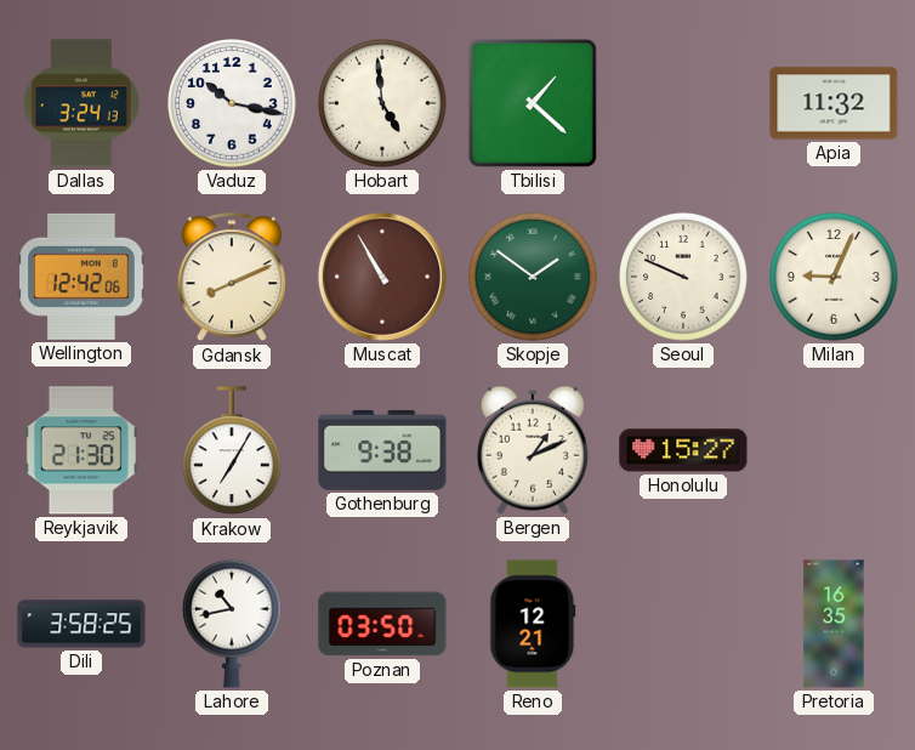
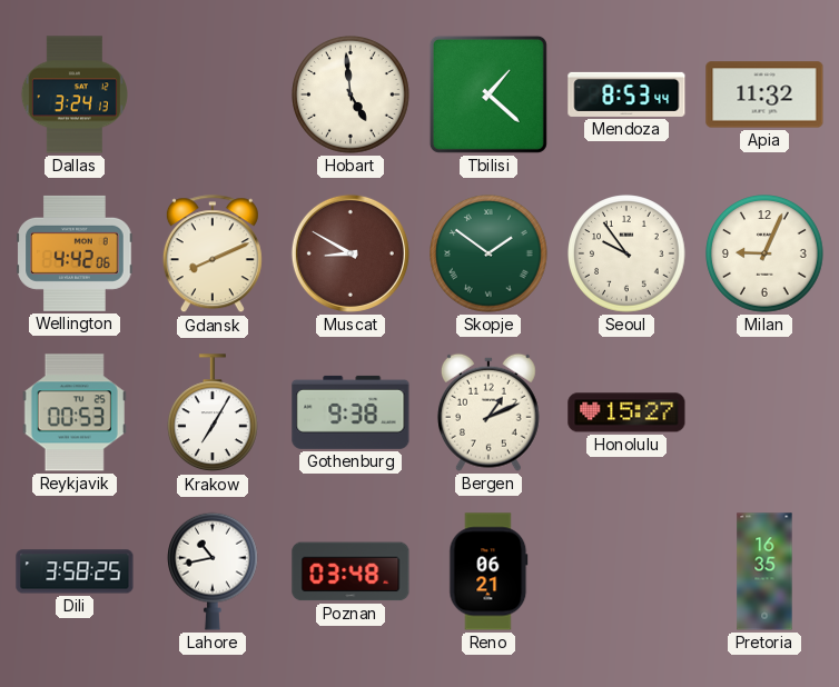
Vaduz: 10:17 -> none (232, 103)
Mendoza: none -> 8:53 (626, 94)
Wellington: 12:42 -> 4:42 (75, 253)
Muscat: 10:55 -> 8:50 (351, 253)
Seoul: 9:49 -> 9:54 (626, 253)
Reykjavik: 21:30 -> 00:53 (75, 412)
Poznan: 03:50 -> 03:48 (351, 571)
Reno: 12:21 -> 06:21 (488, 571)
